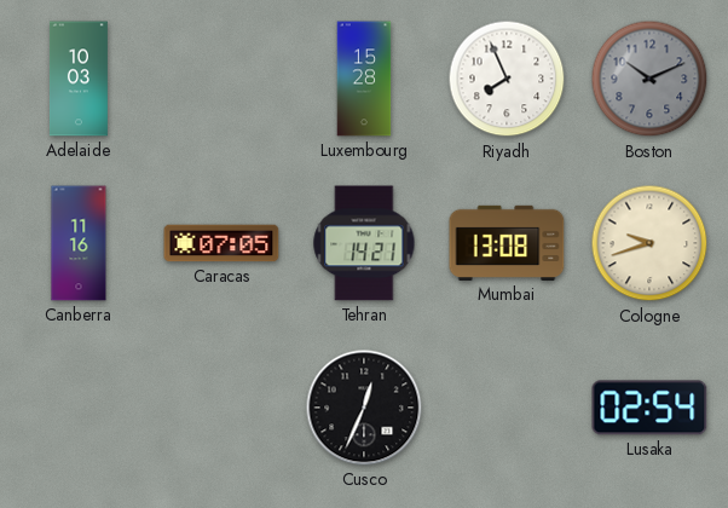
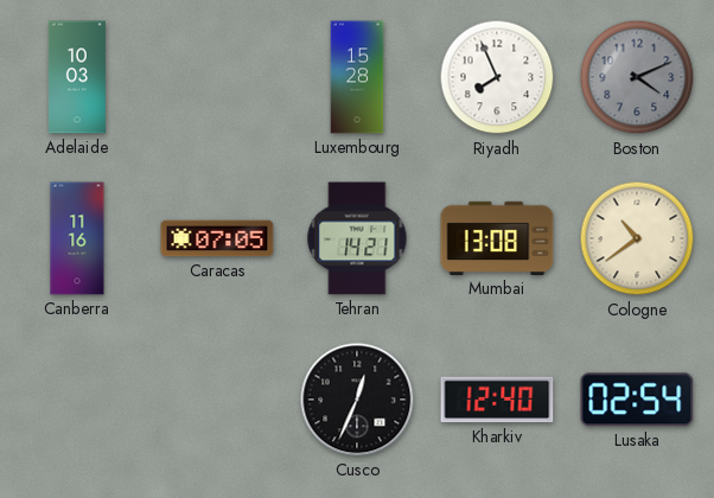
Boston: 10:11 -> 4:11 (637, 77)
Cologne: 9:42 -> 10:39 (637, 238)
Kharkiv: none -> 12:40 (497, 400)
